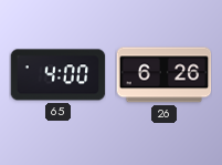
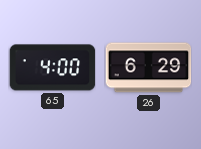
26: 6:26 -> 6:29 (148, 68)
